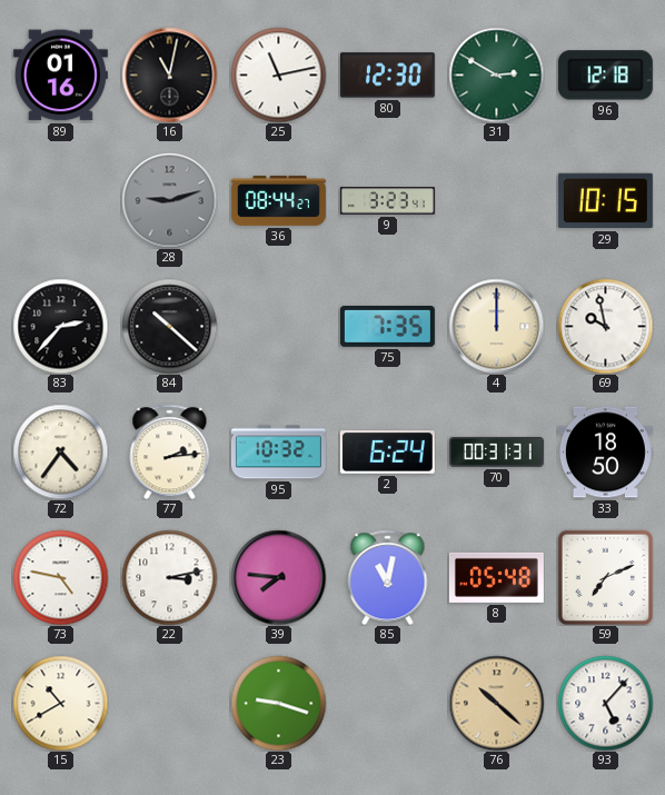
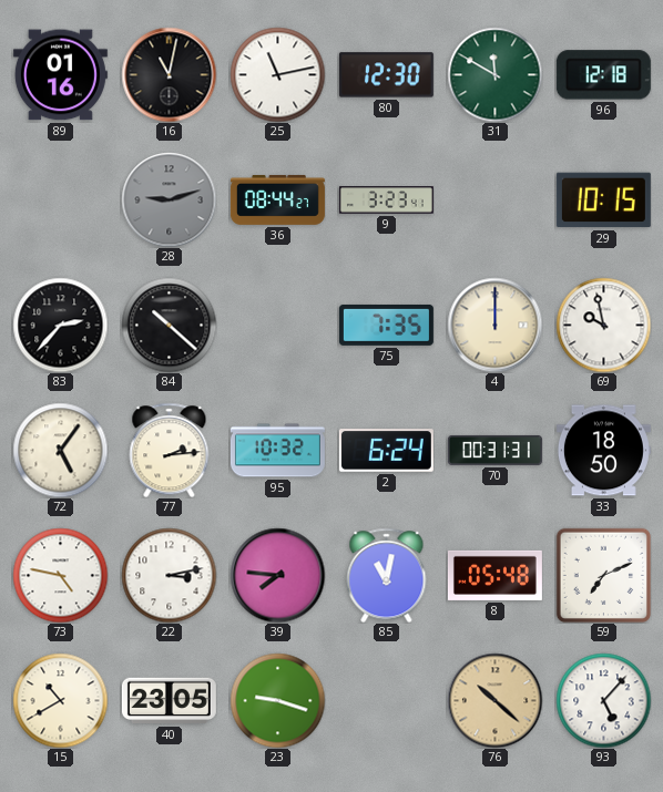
31: 2:50 -> 11:50 (494, 74)
72: 4:36 -> 5:06 (60, 450)
40: none -> 23:05 (169, 701)
